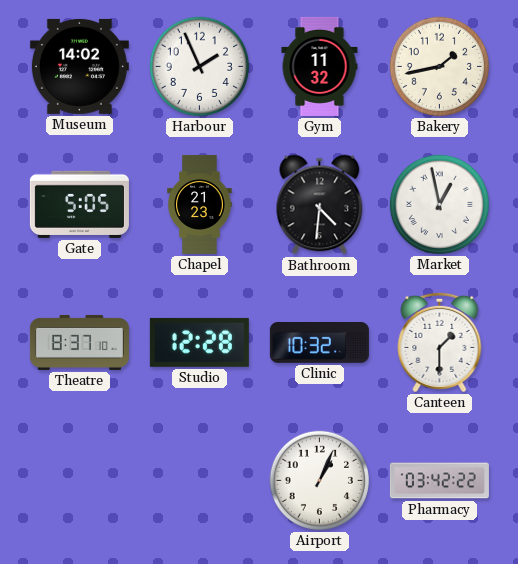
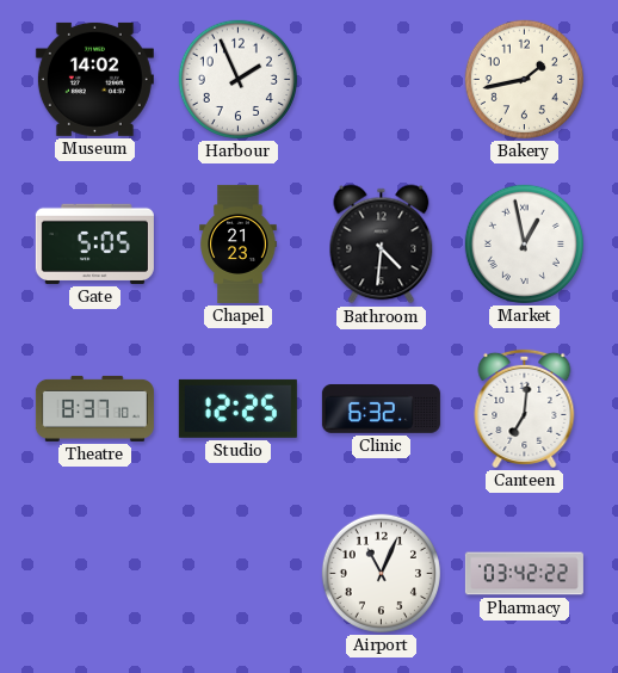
Gym: 11:32 -> none (320, 66)
Studio: 12:28 -> 12:25 (237, 408)
Clinic: 10:32 -> 6:32 (381, 408)
Canteen: 1:30 -> 7:01 (525, 408)
Airport: 1:04 -> 11:04 (381, 573)
